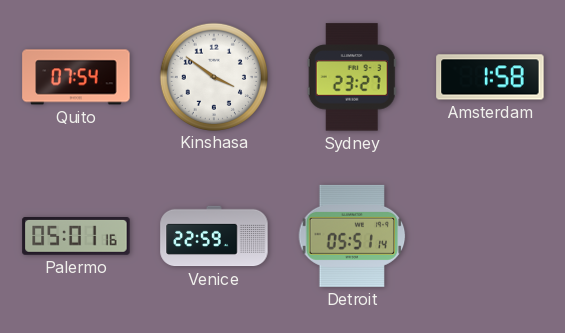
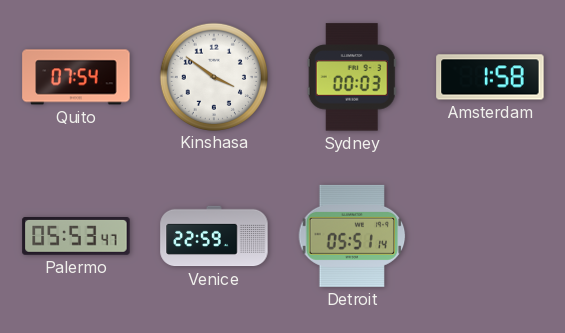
Sydney: 23:27 -> 00:03 (352, 77)
Palermo: 05:01 -> 05:53 (76, 237)
